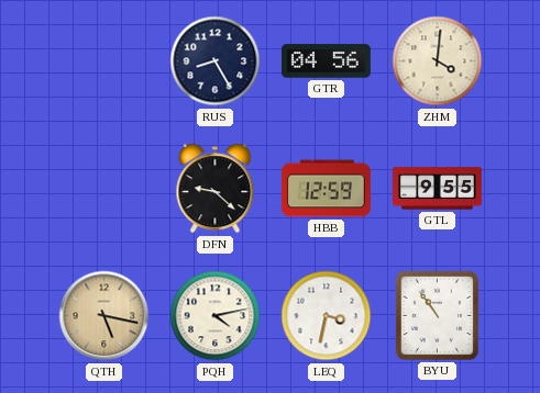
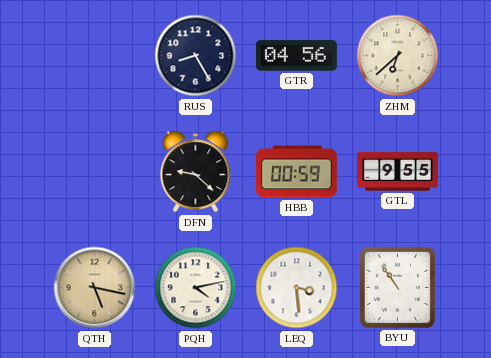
ZHM: 4:01 -> 6:38 (398, 56)
HBB: 12:59 -> 00:59 (296, 172)
LEQ: 3:32 -> 3:29 (297, 288)
